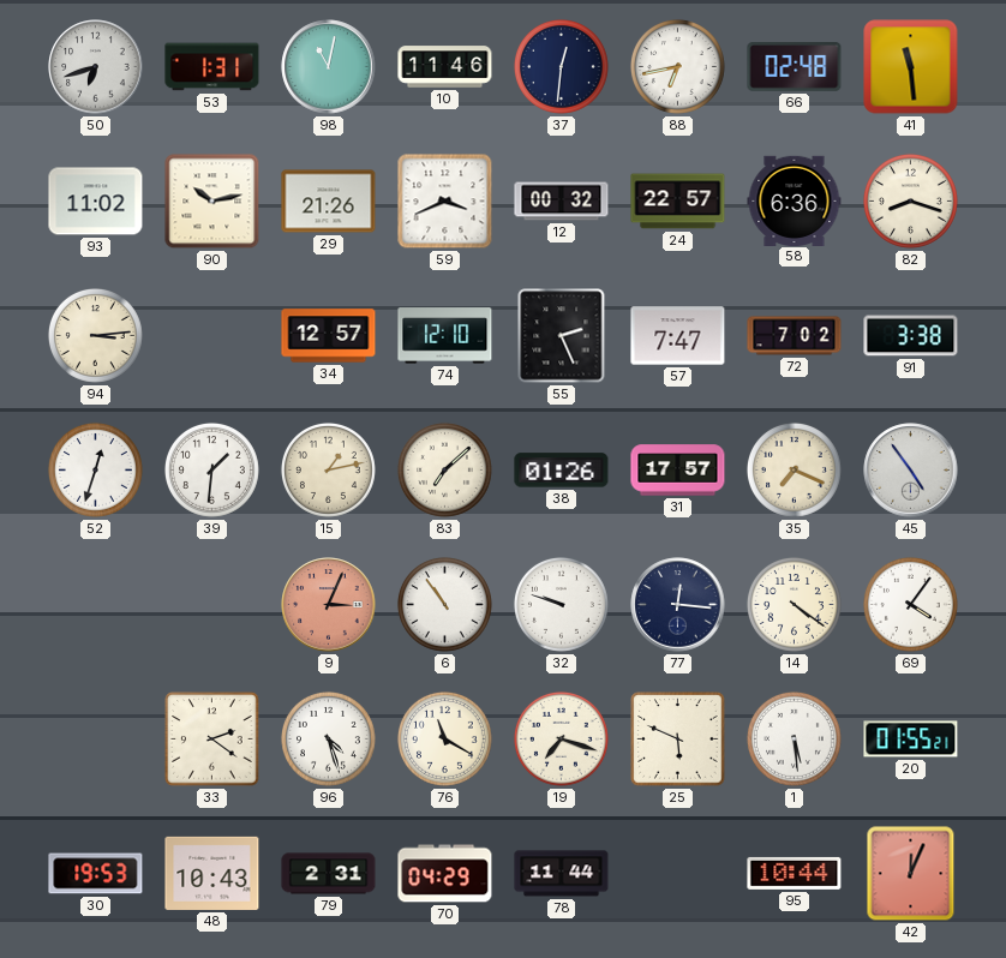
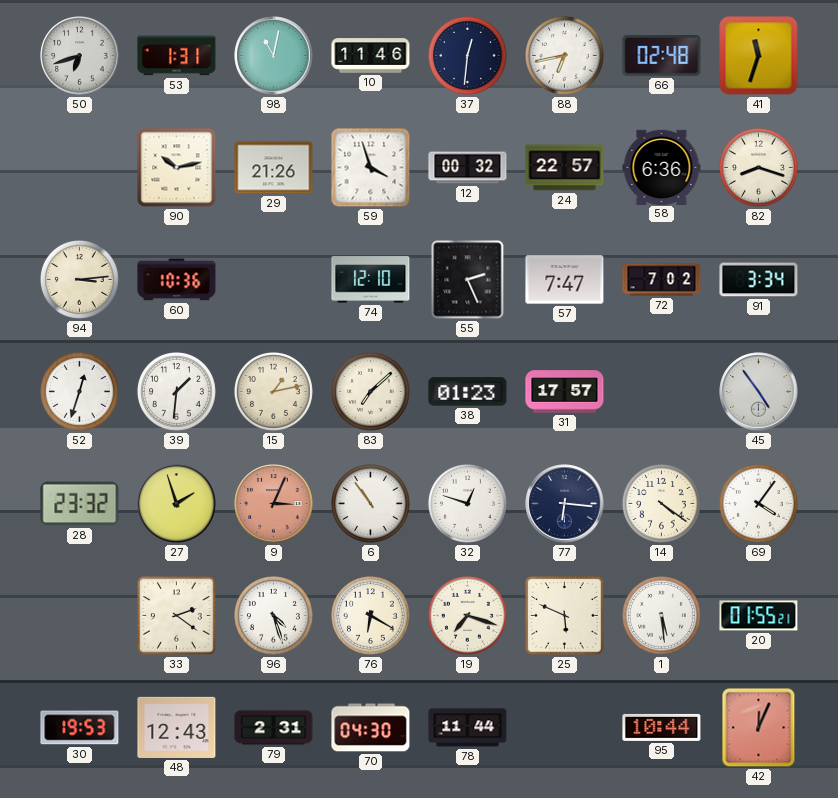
41: 11:29 -> 11:33 (759, 56)
93: 11:02 -> none (96, 202)
59: 3:41 -> 3:57 (371, 168)
60: none -> 10:36 (177, 280)
34: 12:57 -> none (329, 336)
91: 3:38 -> 3:34 (759, 280)
38: 01:26 -> 01:23 (468, 392)
35: 7:19 -> none (794, 469)
28: none -> 23:32 (80, 504)
27: none -> 1:57 (177, 504)
32: 9:48 -> 12:48 (467, 503)
77: 12:16 -> 6:16 (565, 504)
76: 11:20 -> 6:20 (370, 615)
48: 10:43 -> 12:43 (177, 727)
70: 04:29 -> 04:30 (371, 728)
